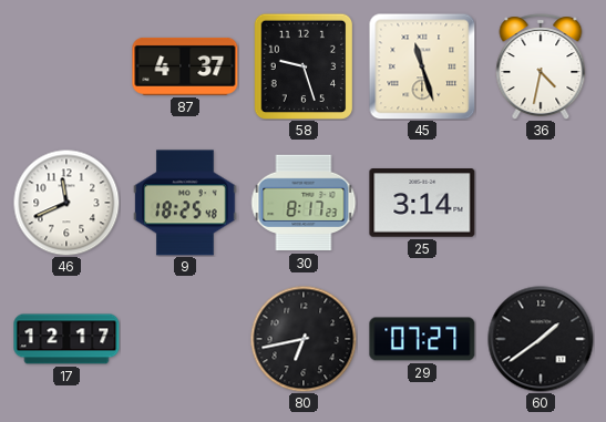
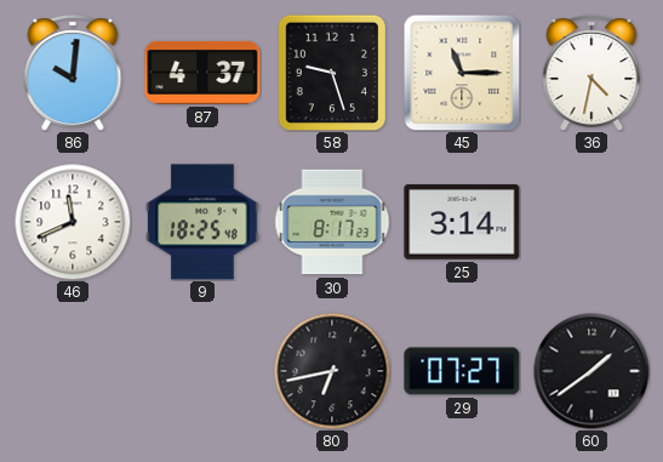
86: none -> 10:01 (73, 73)
45: 11:27 -> 11:15 (462, 73)
17: 12:17 -> none (66, 339)
